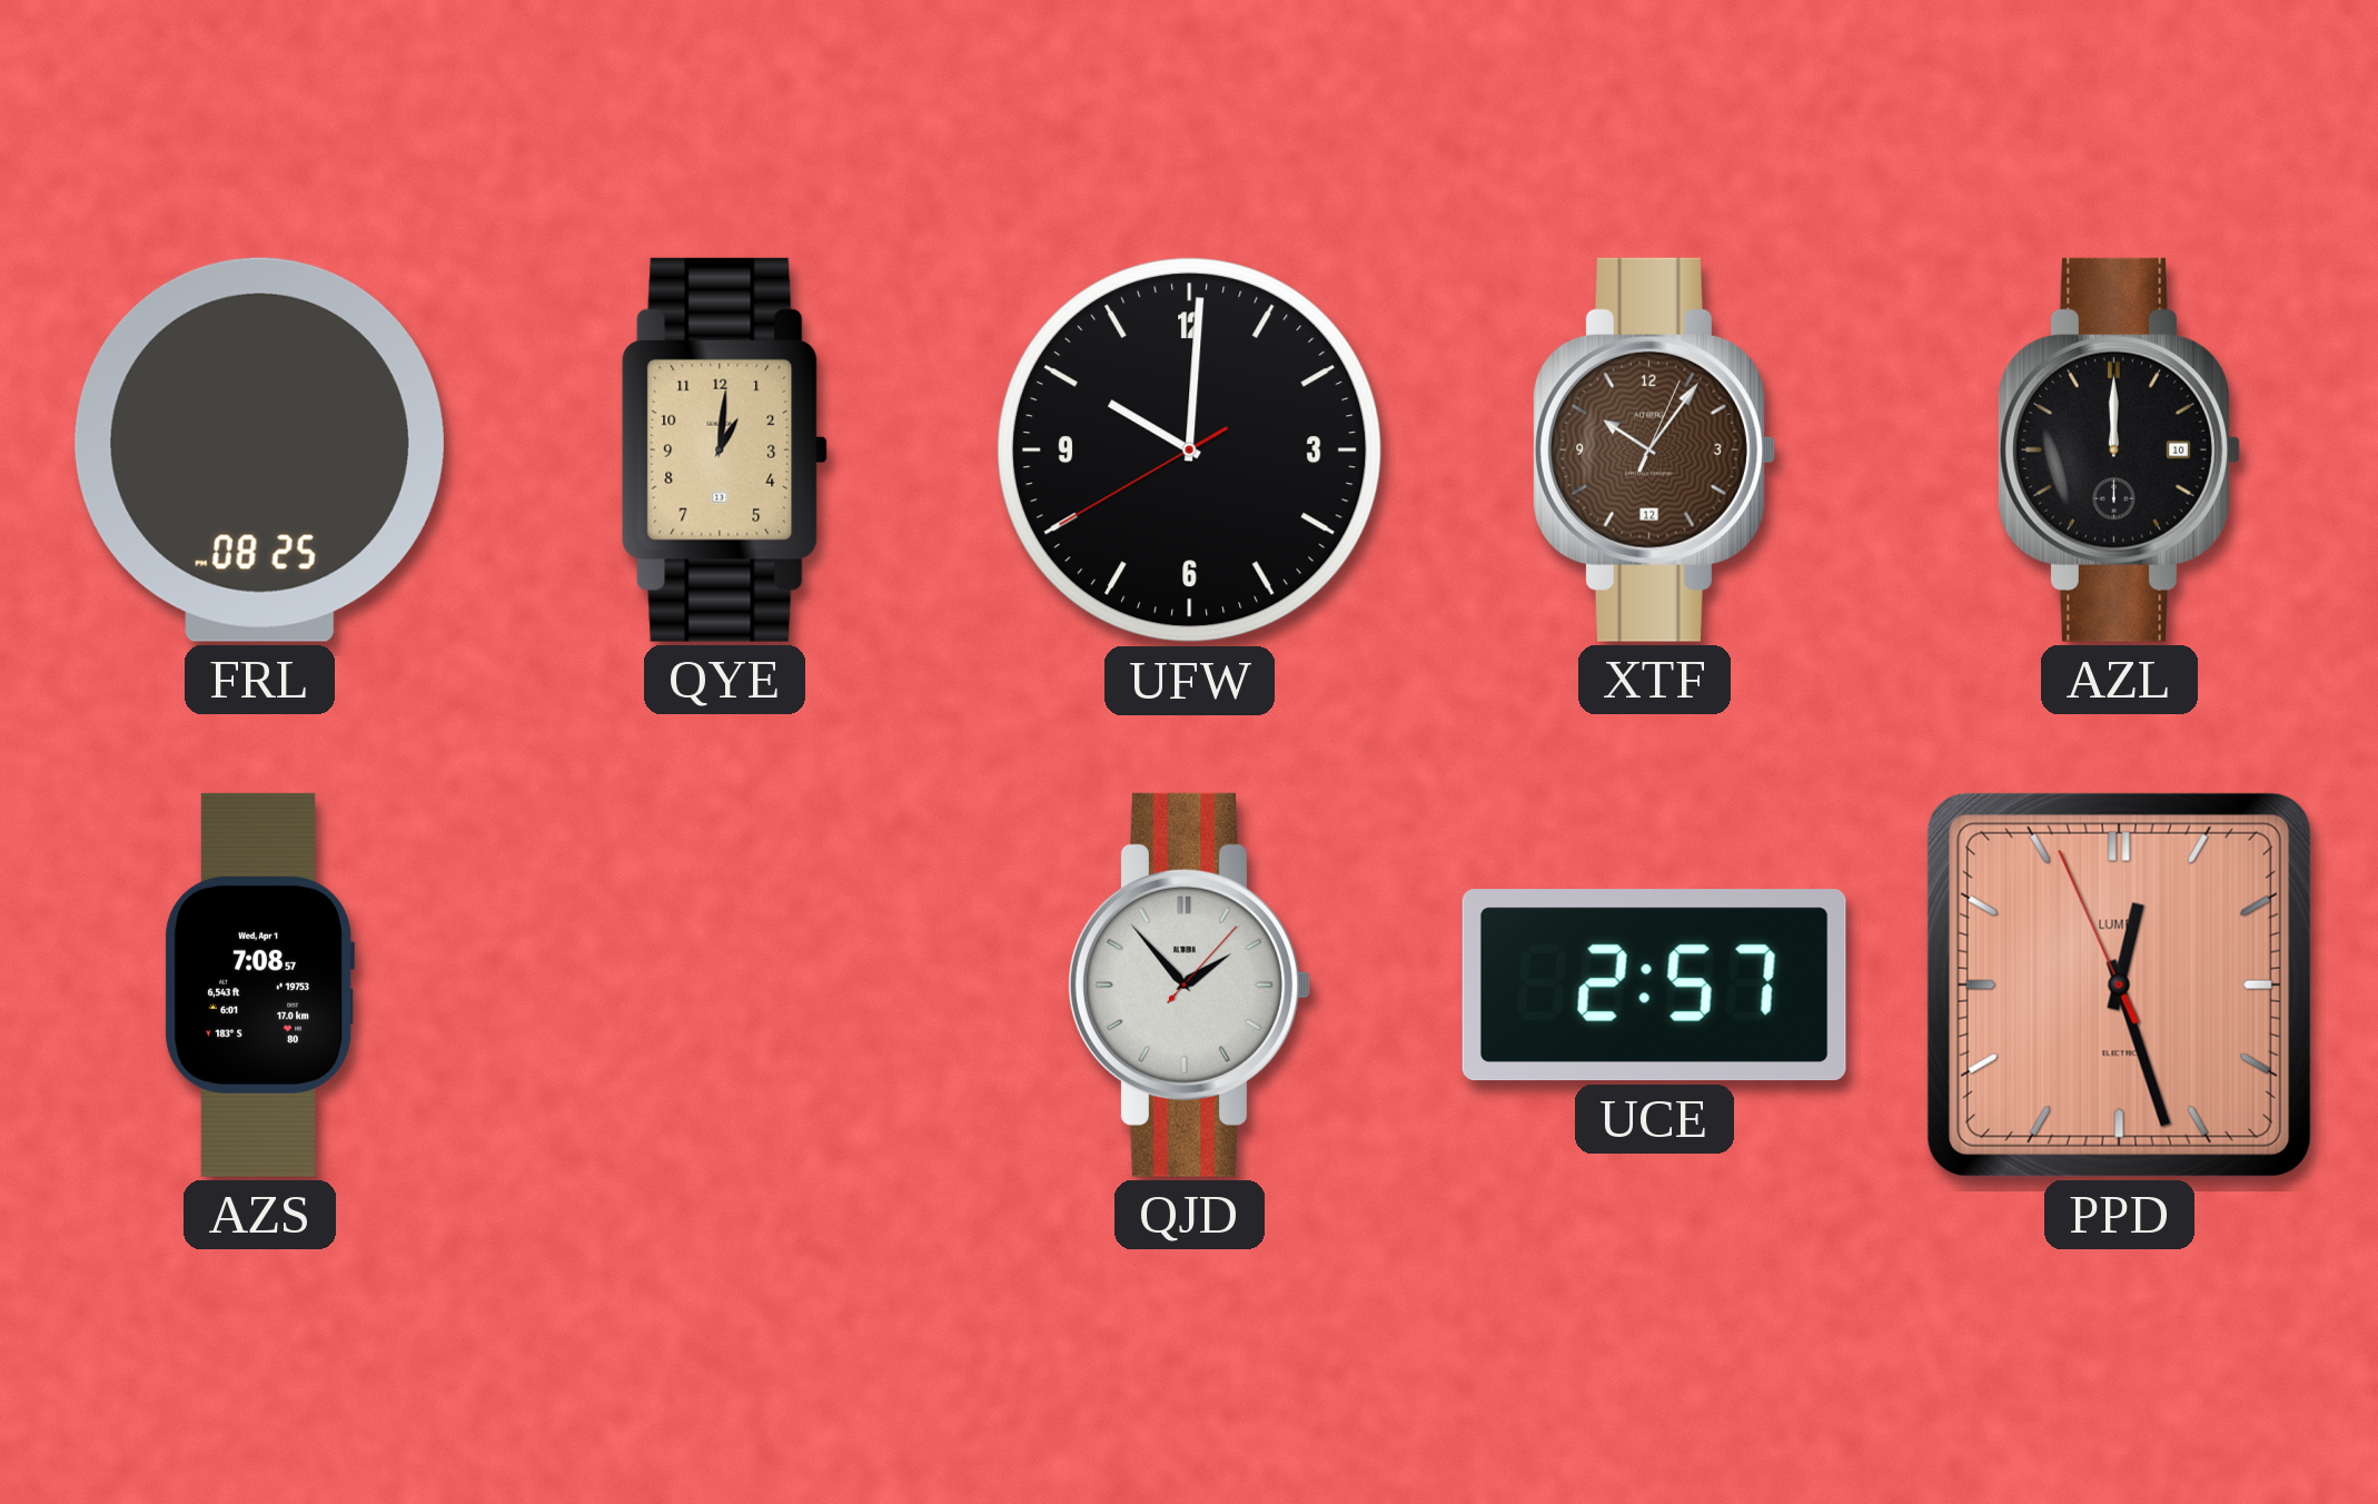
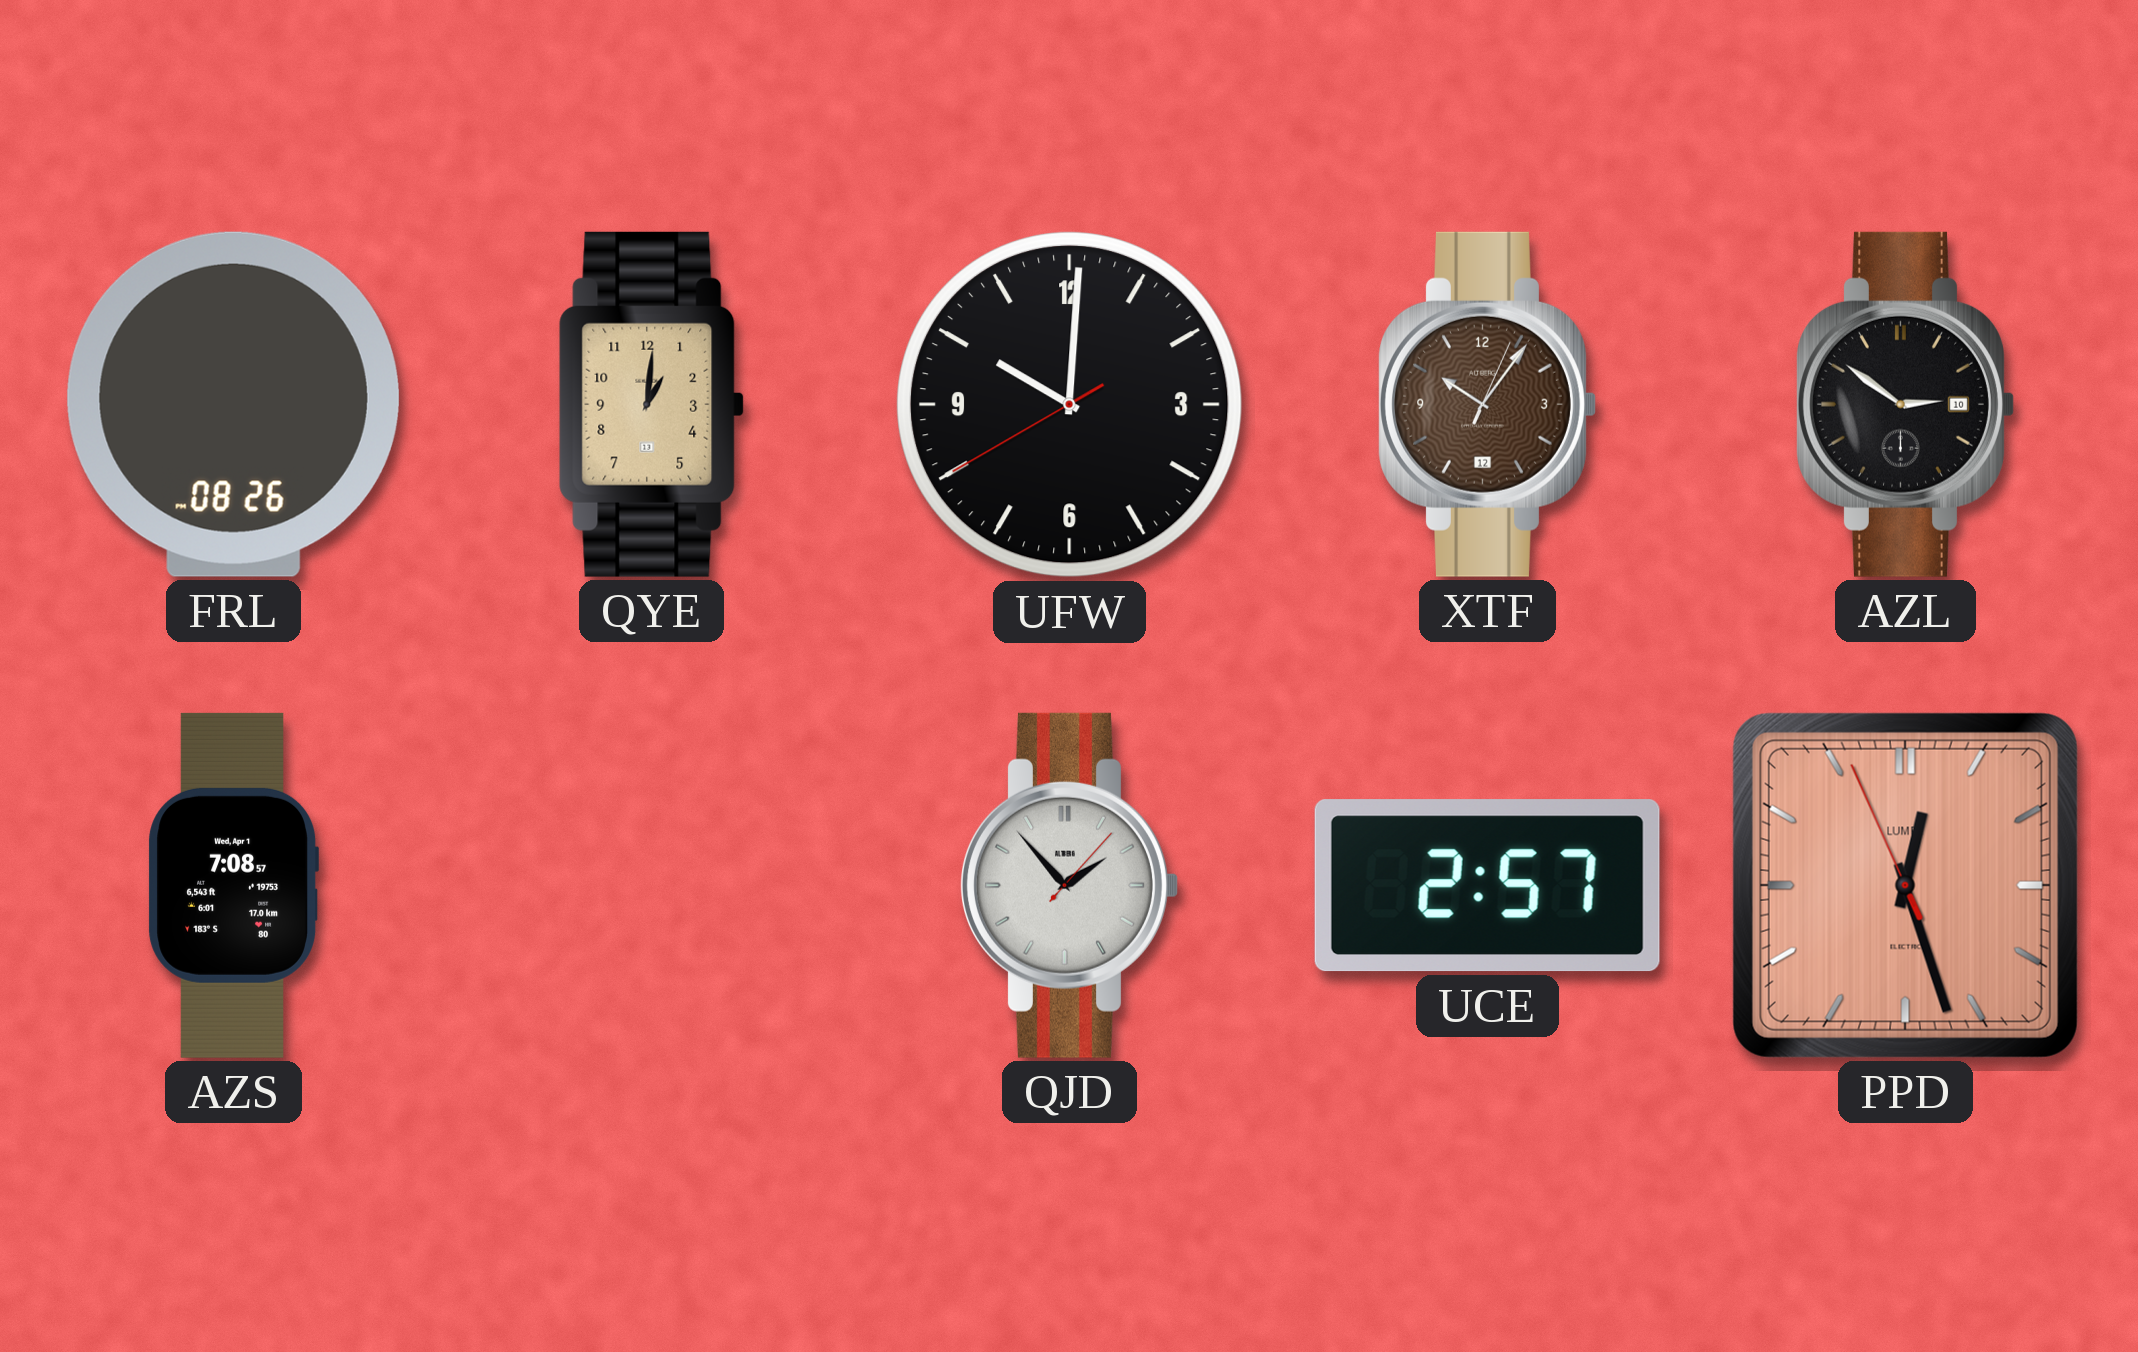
FRL: 08:25 -> 08:26 (233, 404)
AZL: 12:00 -> 2:51 (1906, 404)
